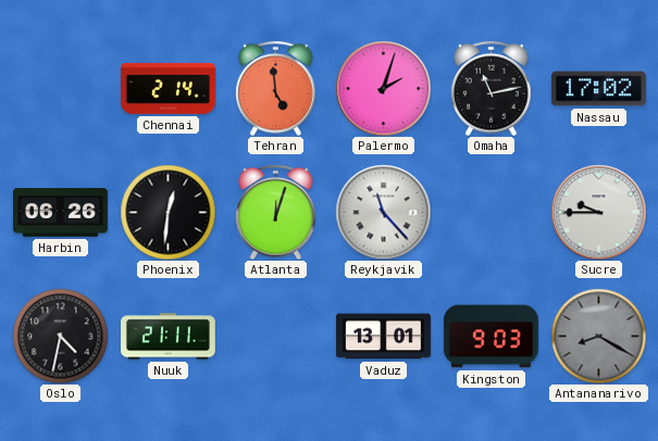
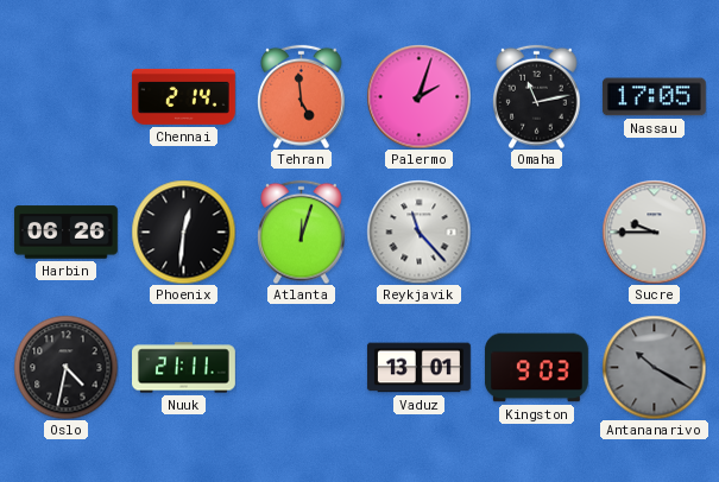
Nassau: 17:02 -> 17:05 (654, 97)
Antananarivo: 8:20 -> 10:20 (654, 367)
